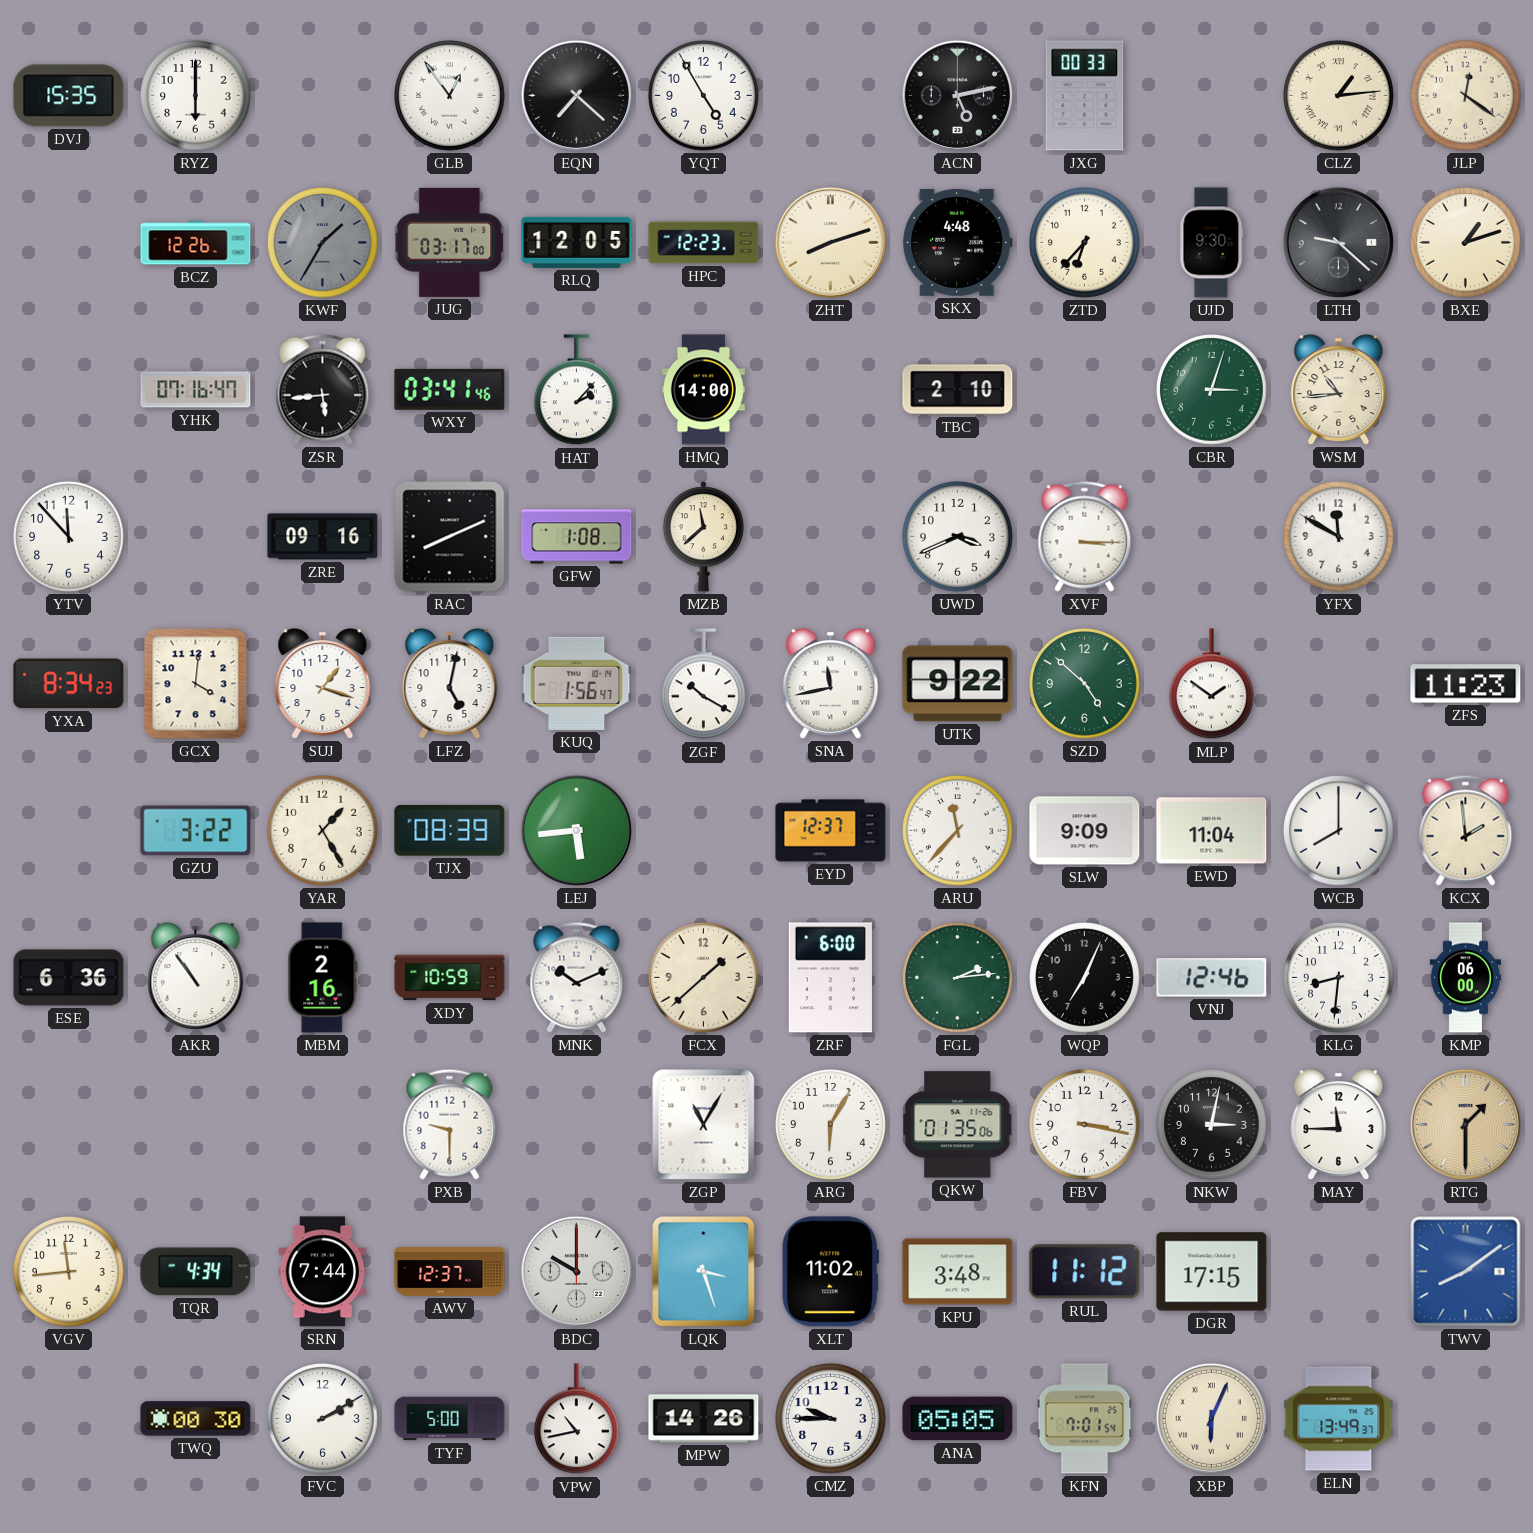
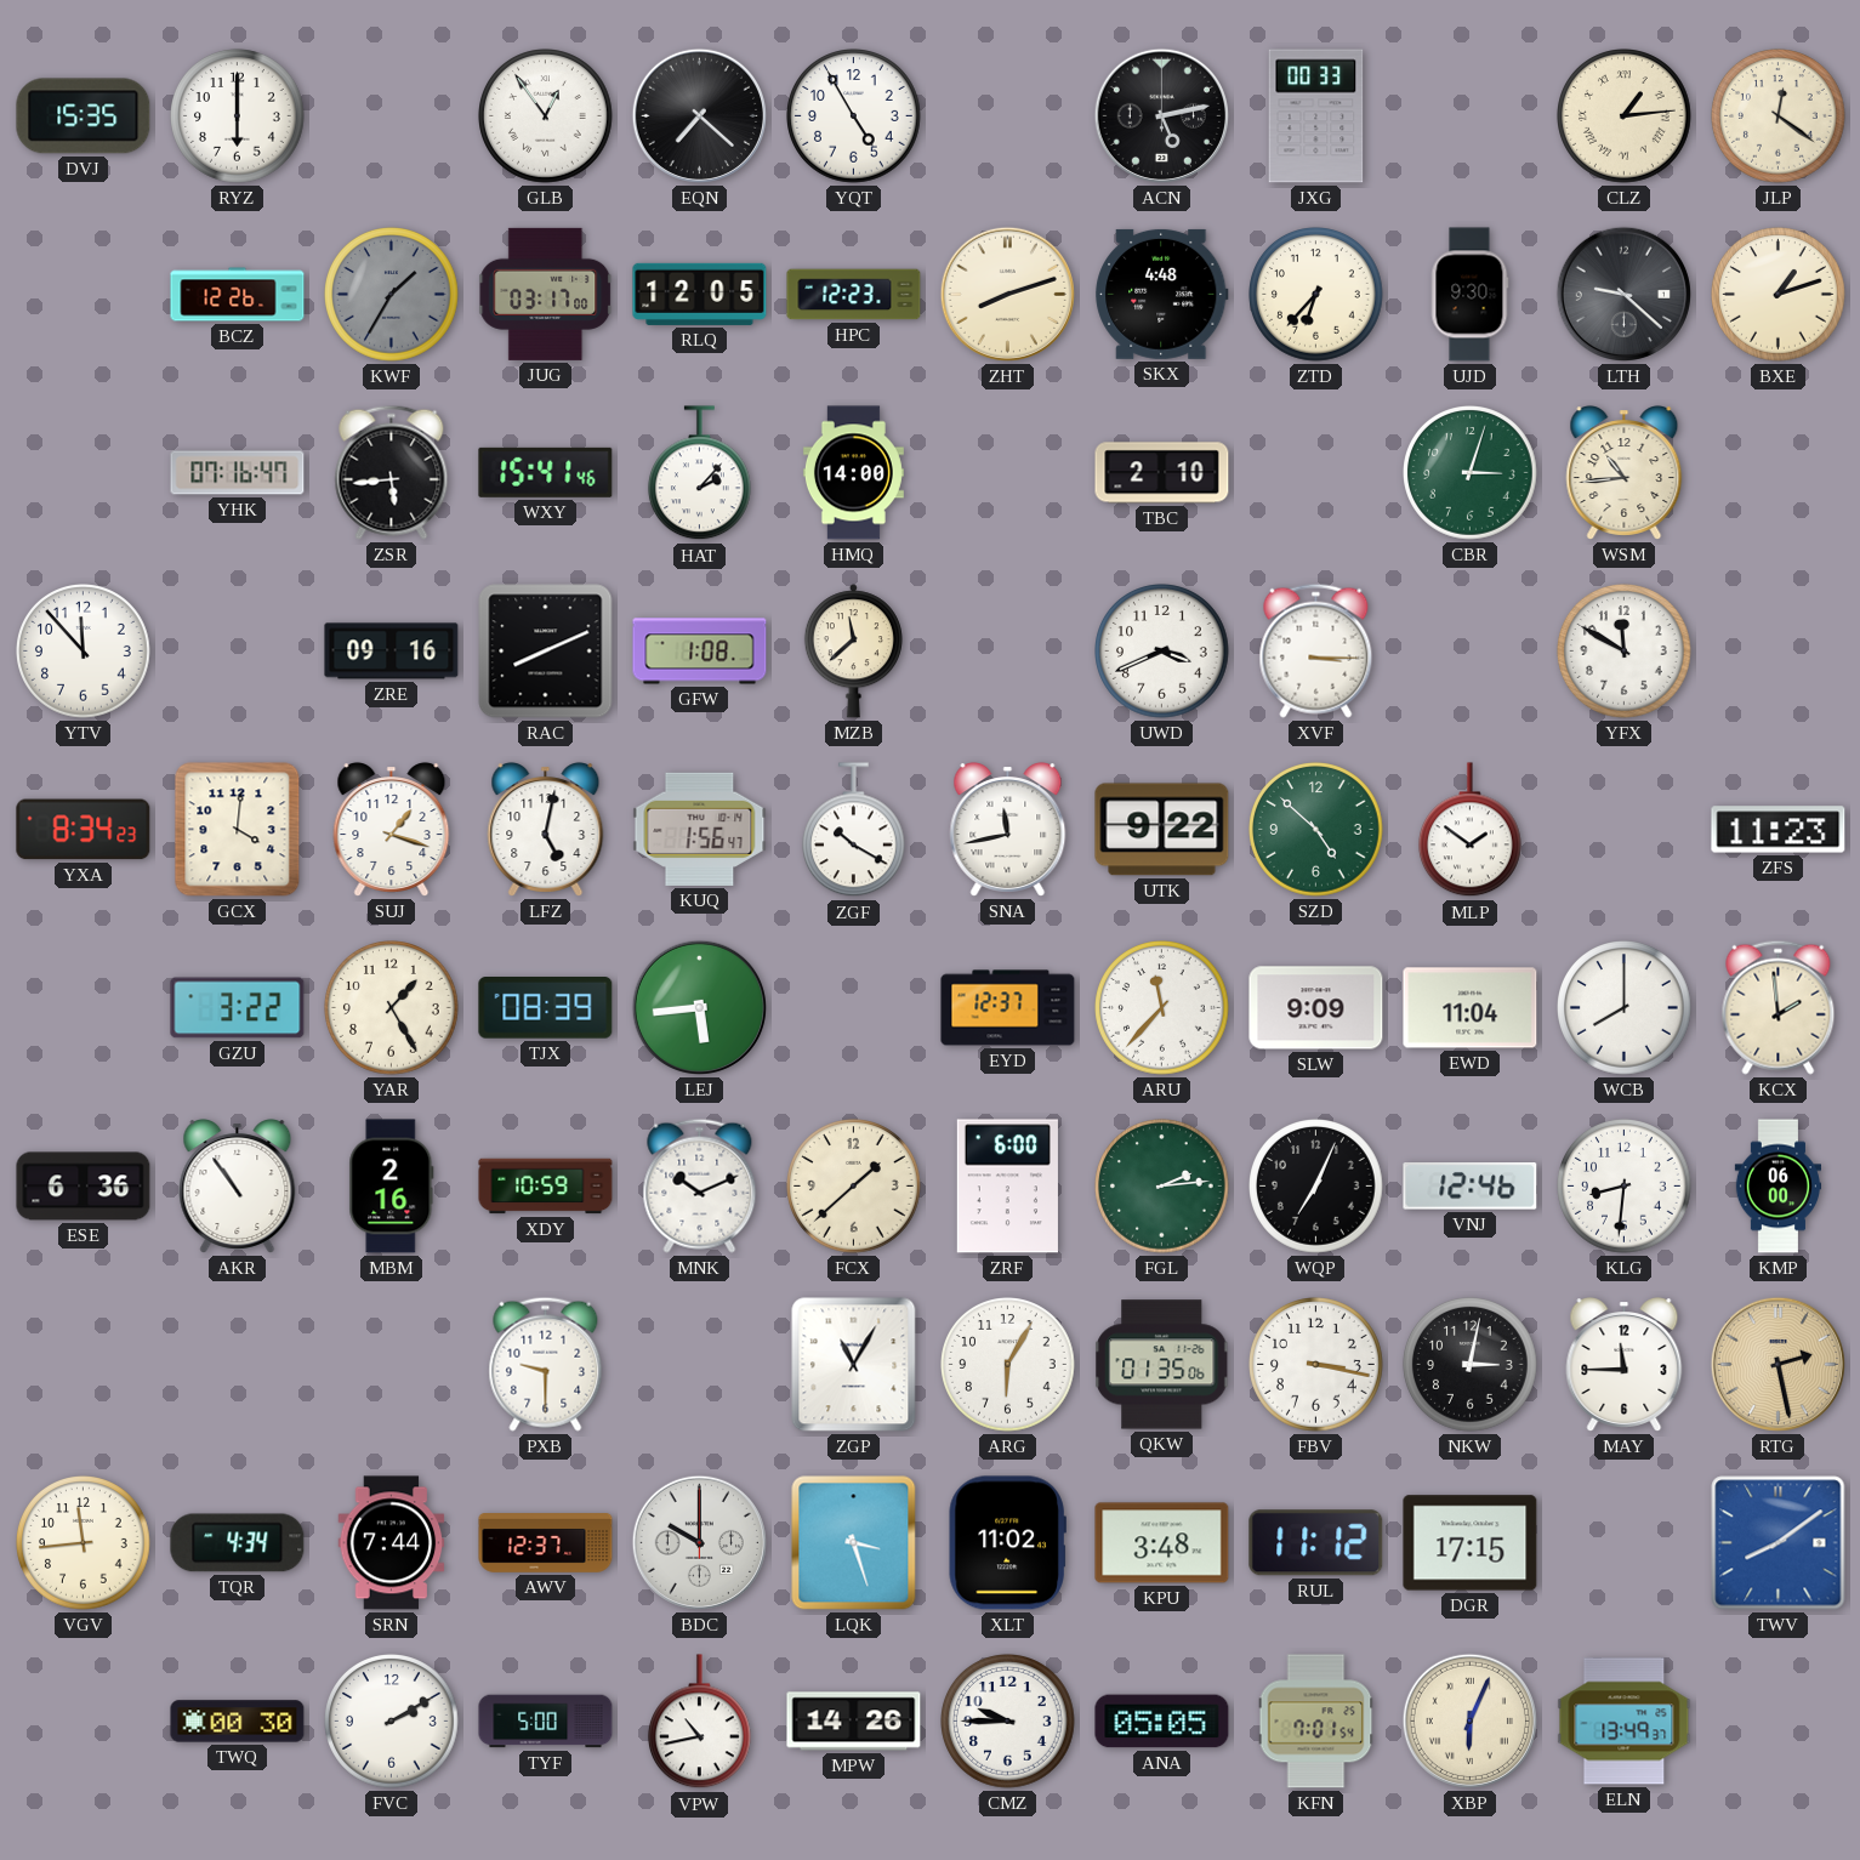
WXY: 03:41 -> 15:41 (546, 472)
RTG: 1:30 -> 2:28 (1777, 1364)
